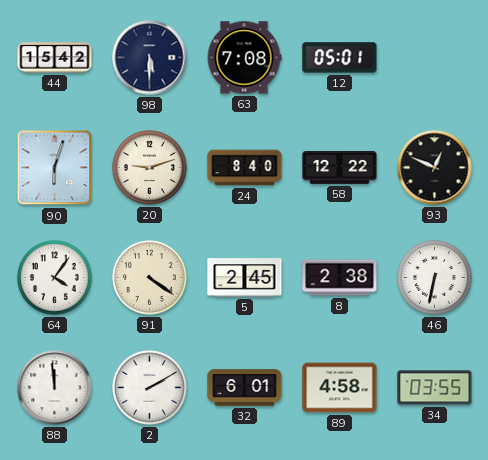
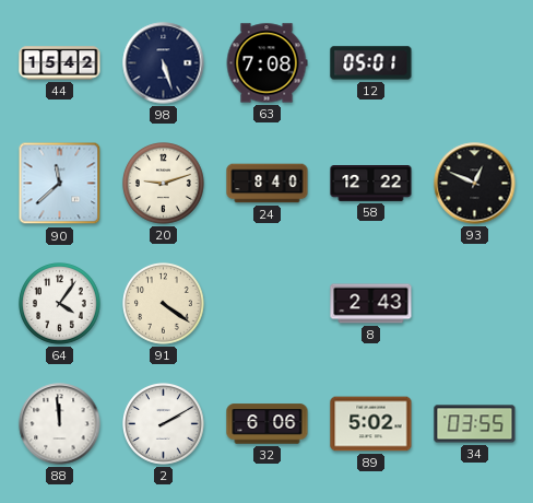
98: 5:30 -> 5:27 (164, 63)
90: 6:03 -> 11:38 (60, 184)
5: 2:45 -> none (245, 278)
8: 2:38 -> 2:43 (371, 304)
46: 6:32 -> none (435, 278)
32: 6:01 -> 6:06 (268, 424)
89: 4:58 -> 5:02 (371, 424)
